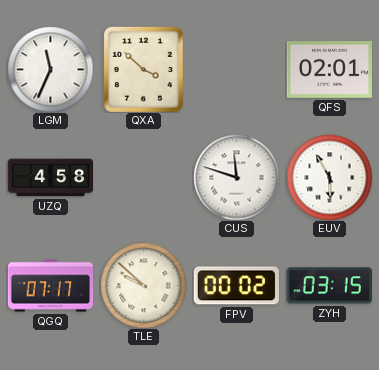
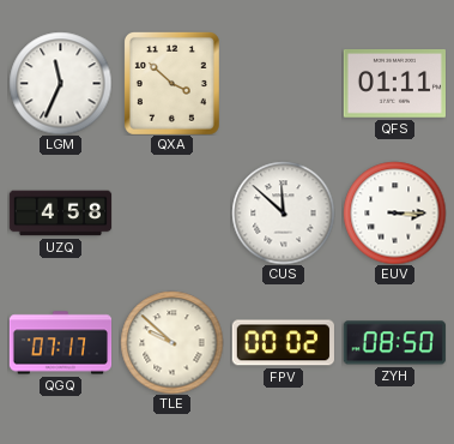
QFS: 02:01 -> 01:11 (394, 84)
CUS: 11:48 -> 11:52 (283, 212)
EUV: 5:55 -> 3:15 (394, 212)
ZYH: 03:15 -> 08:50 (394, 343)
